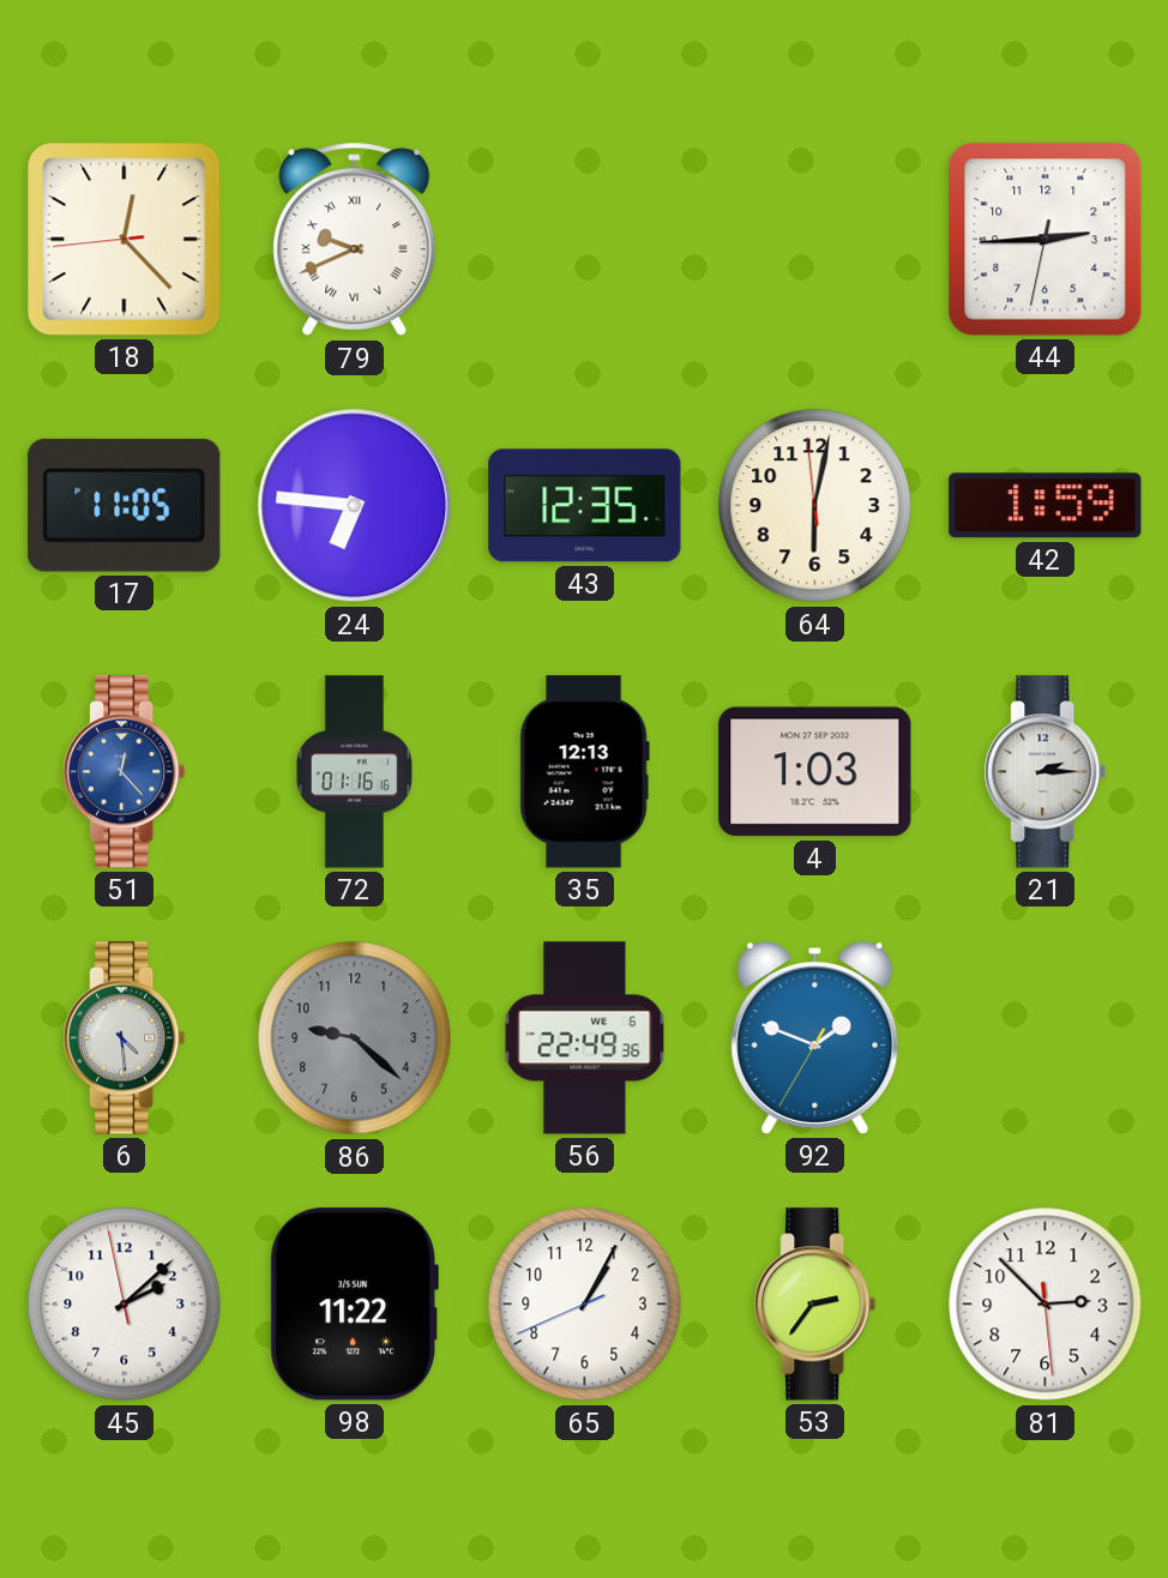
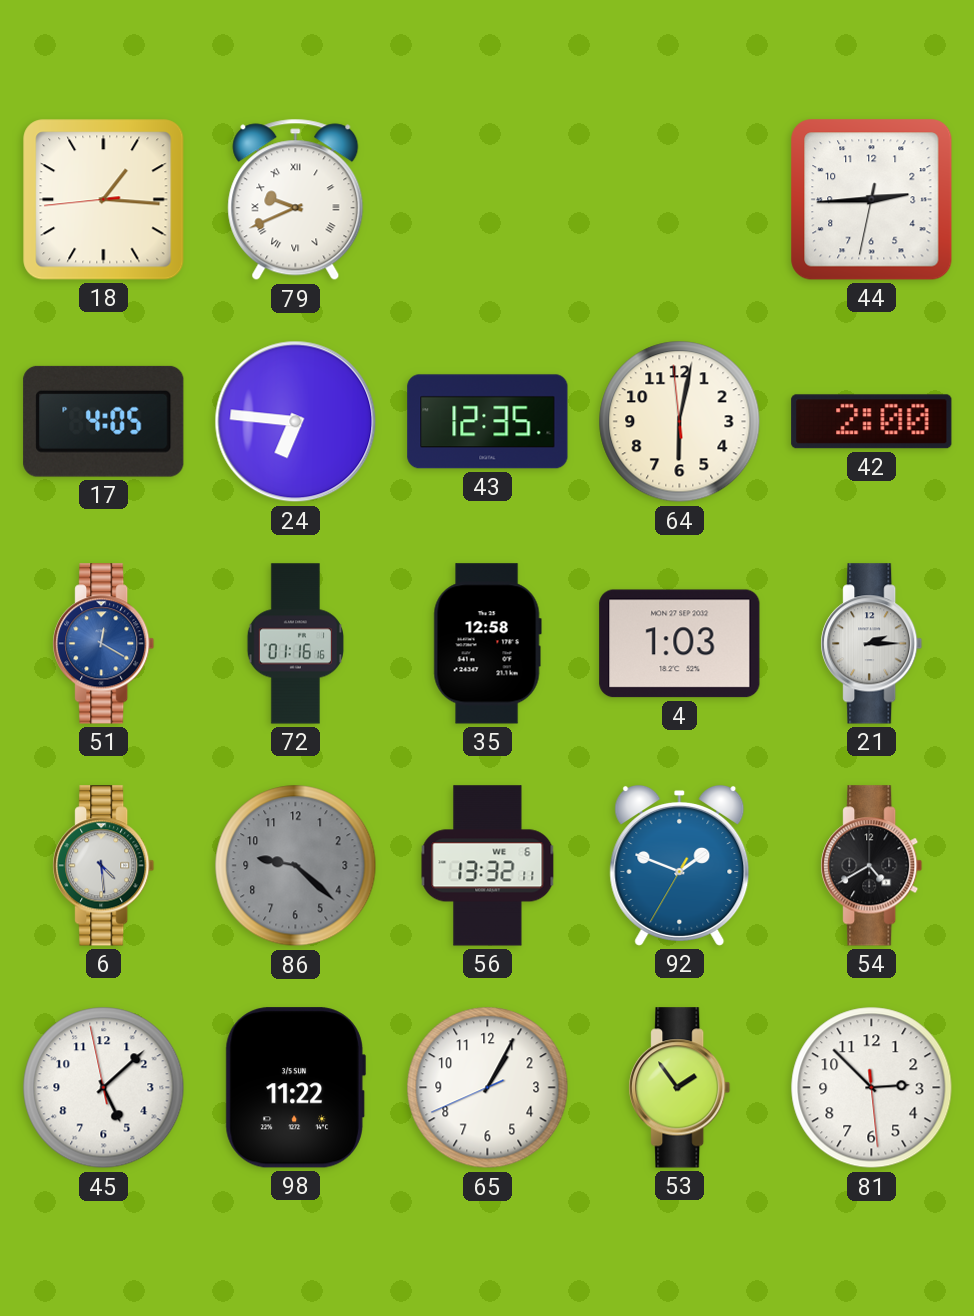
18: 12:22 -> 1:15 (104, 200)
17: 11:05 -> 4:05 (104, 421)
42: 1:59 -> 2:00 (872, 422)
51: 12:23 -> 12:20 (104, 644)
35: 12:13 -> 12:58 (487, 644)
56: 22:49 -> 13:32 (488, 866)
54: none -> 4:40 (872, 866)
45: 2:07 -> 5:07 (104, 1088)
53: 2:36 -> 1:54 (680, 1088)
